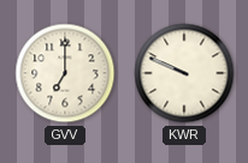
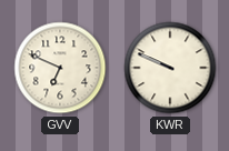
GVV: 7:00 -> 6:49 (60, 68)
